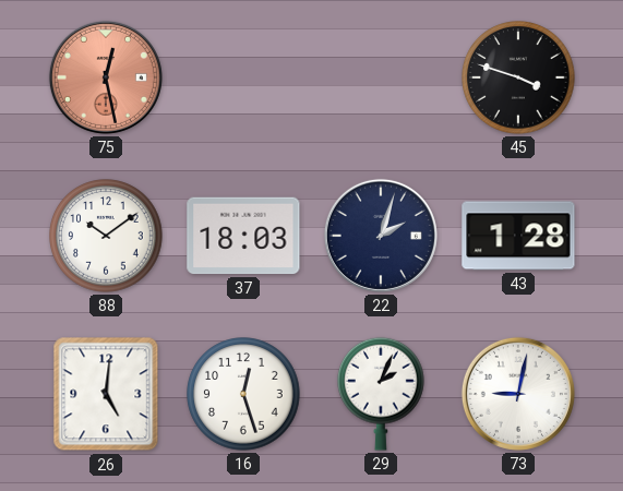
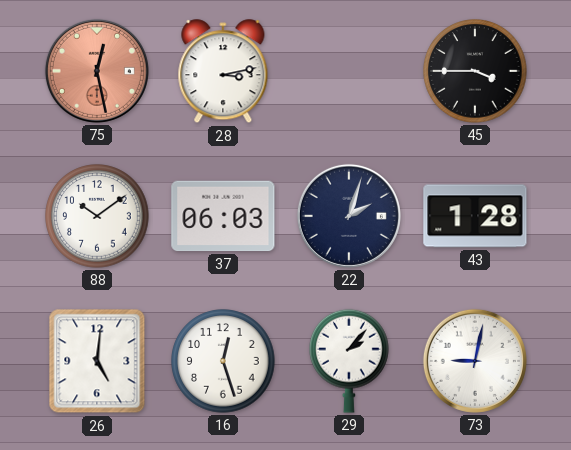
28: none -> 3:13 (223, 72)
45: 3:48 -> 3:45 (475, 71)
37: 18:03 -> 06:03 (223, 216)
29: 2:04 -> 2:07 (350, 361)
